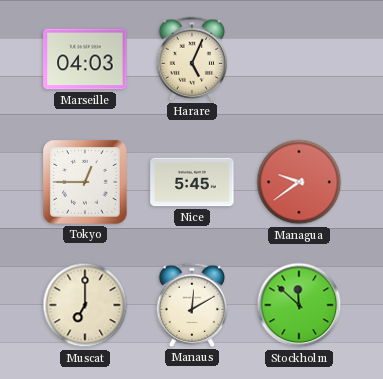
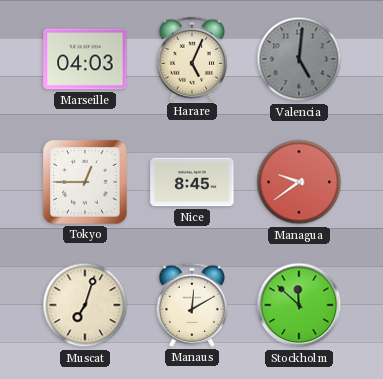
Valencia: none -> 5:01 (299, 59)
Nice: 5:45 -> 8:45 (192, 182)
Muscat: 7:00 -> 7:03 (85, 305)
